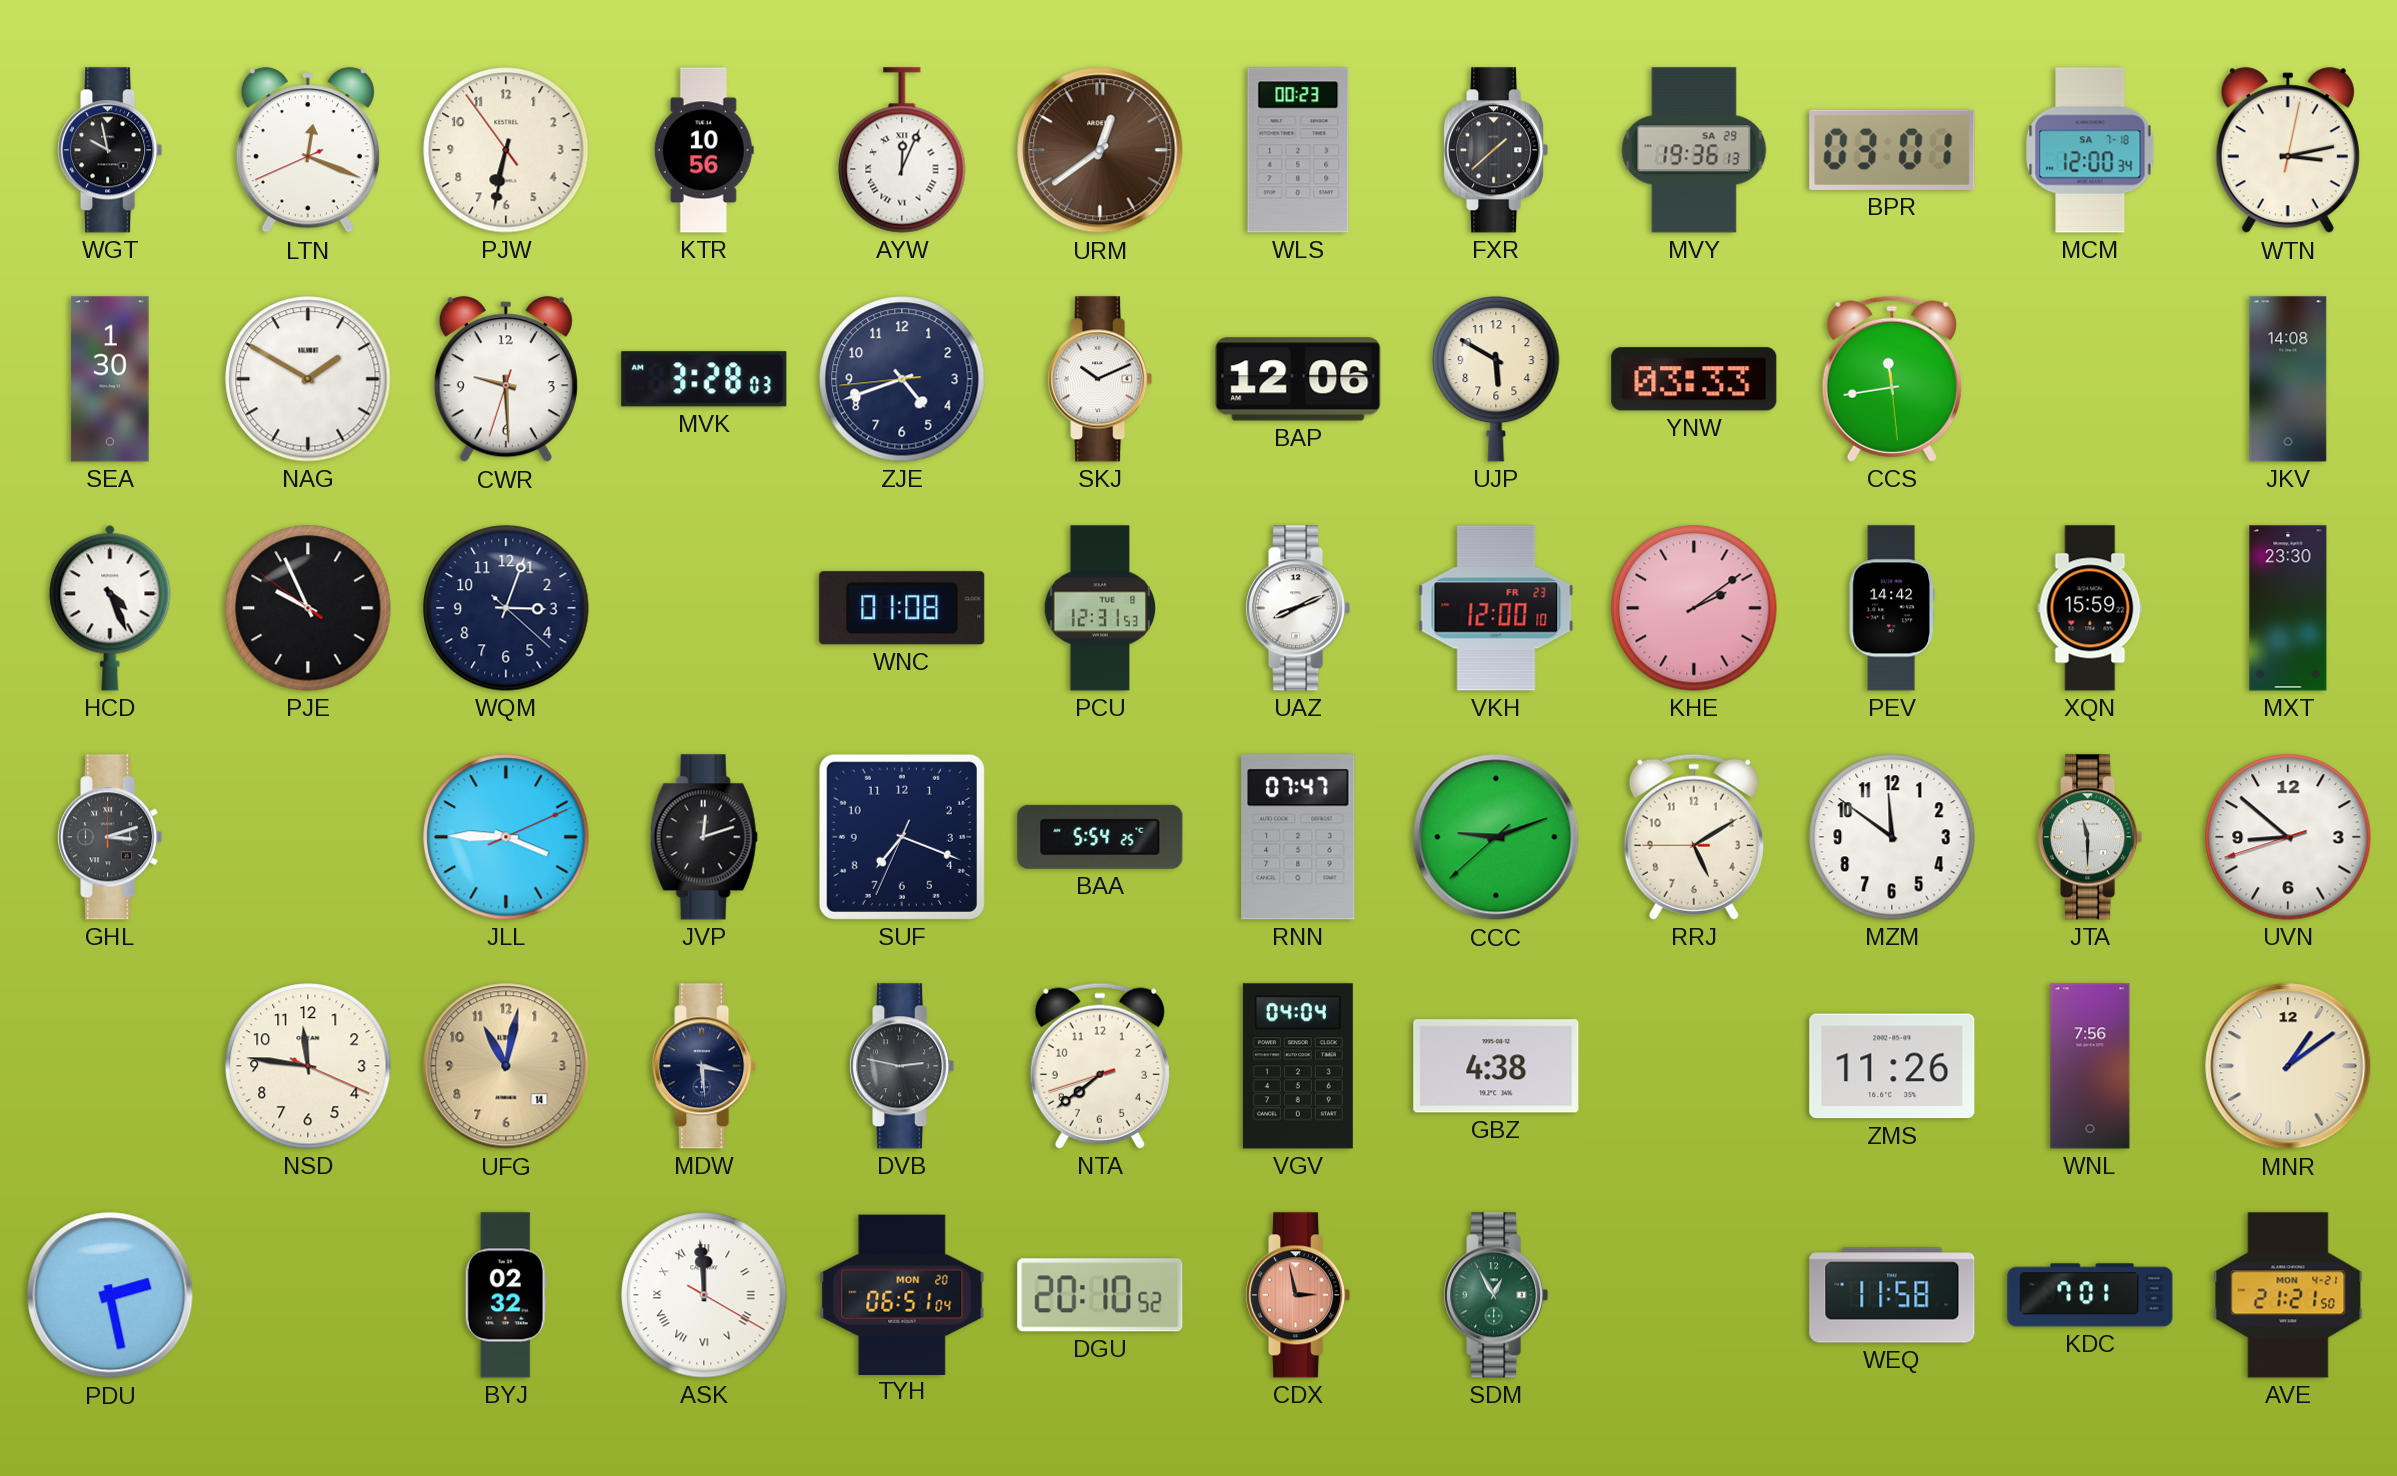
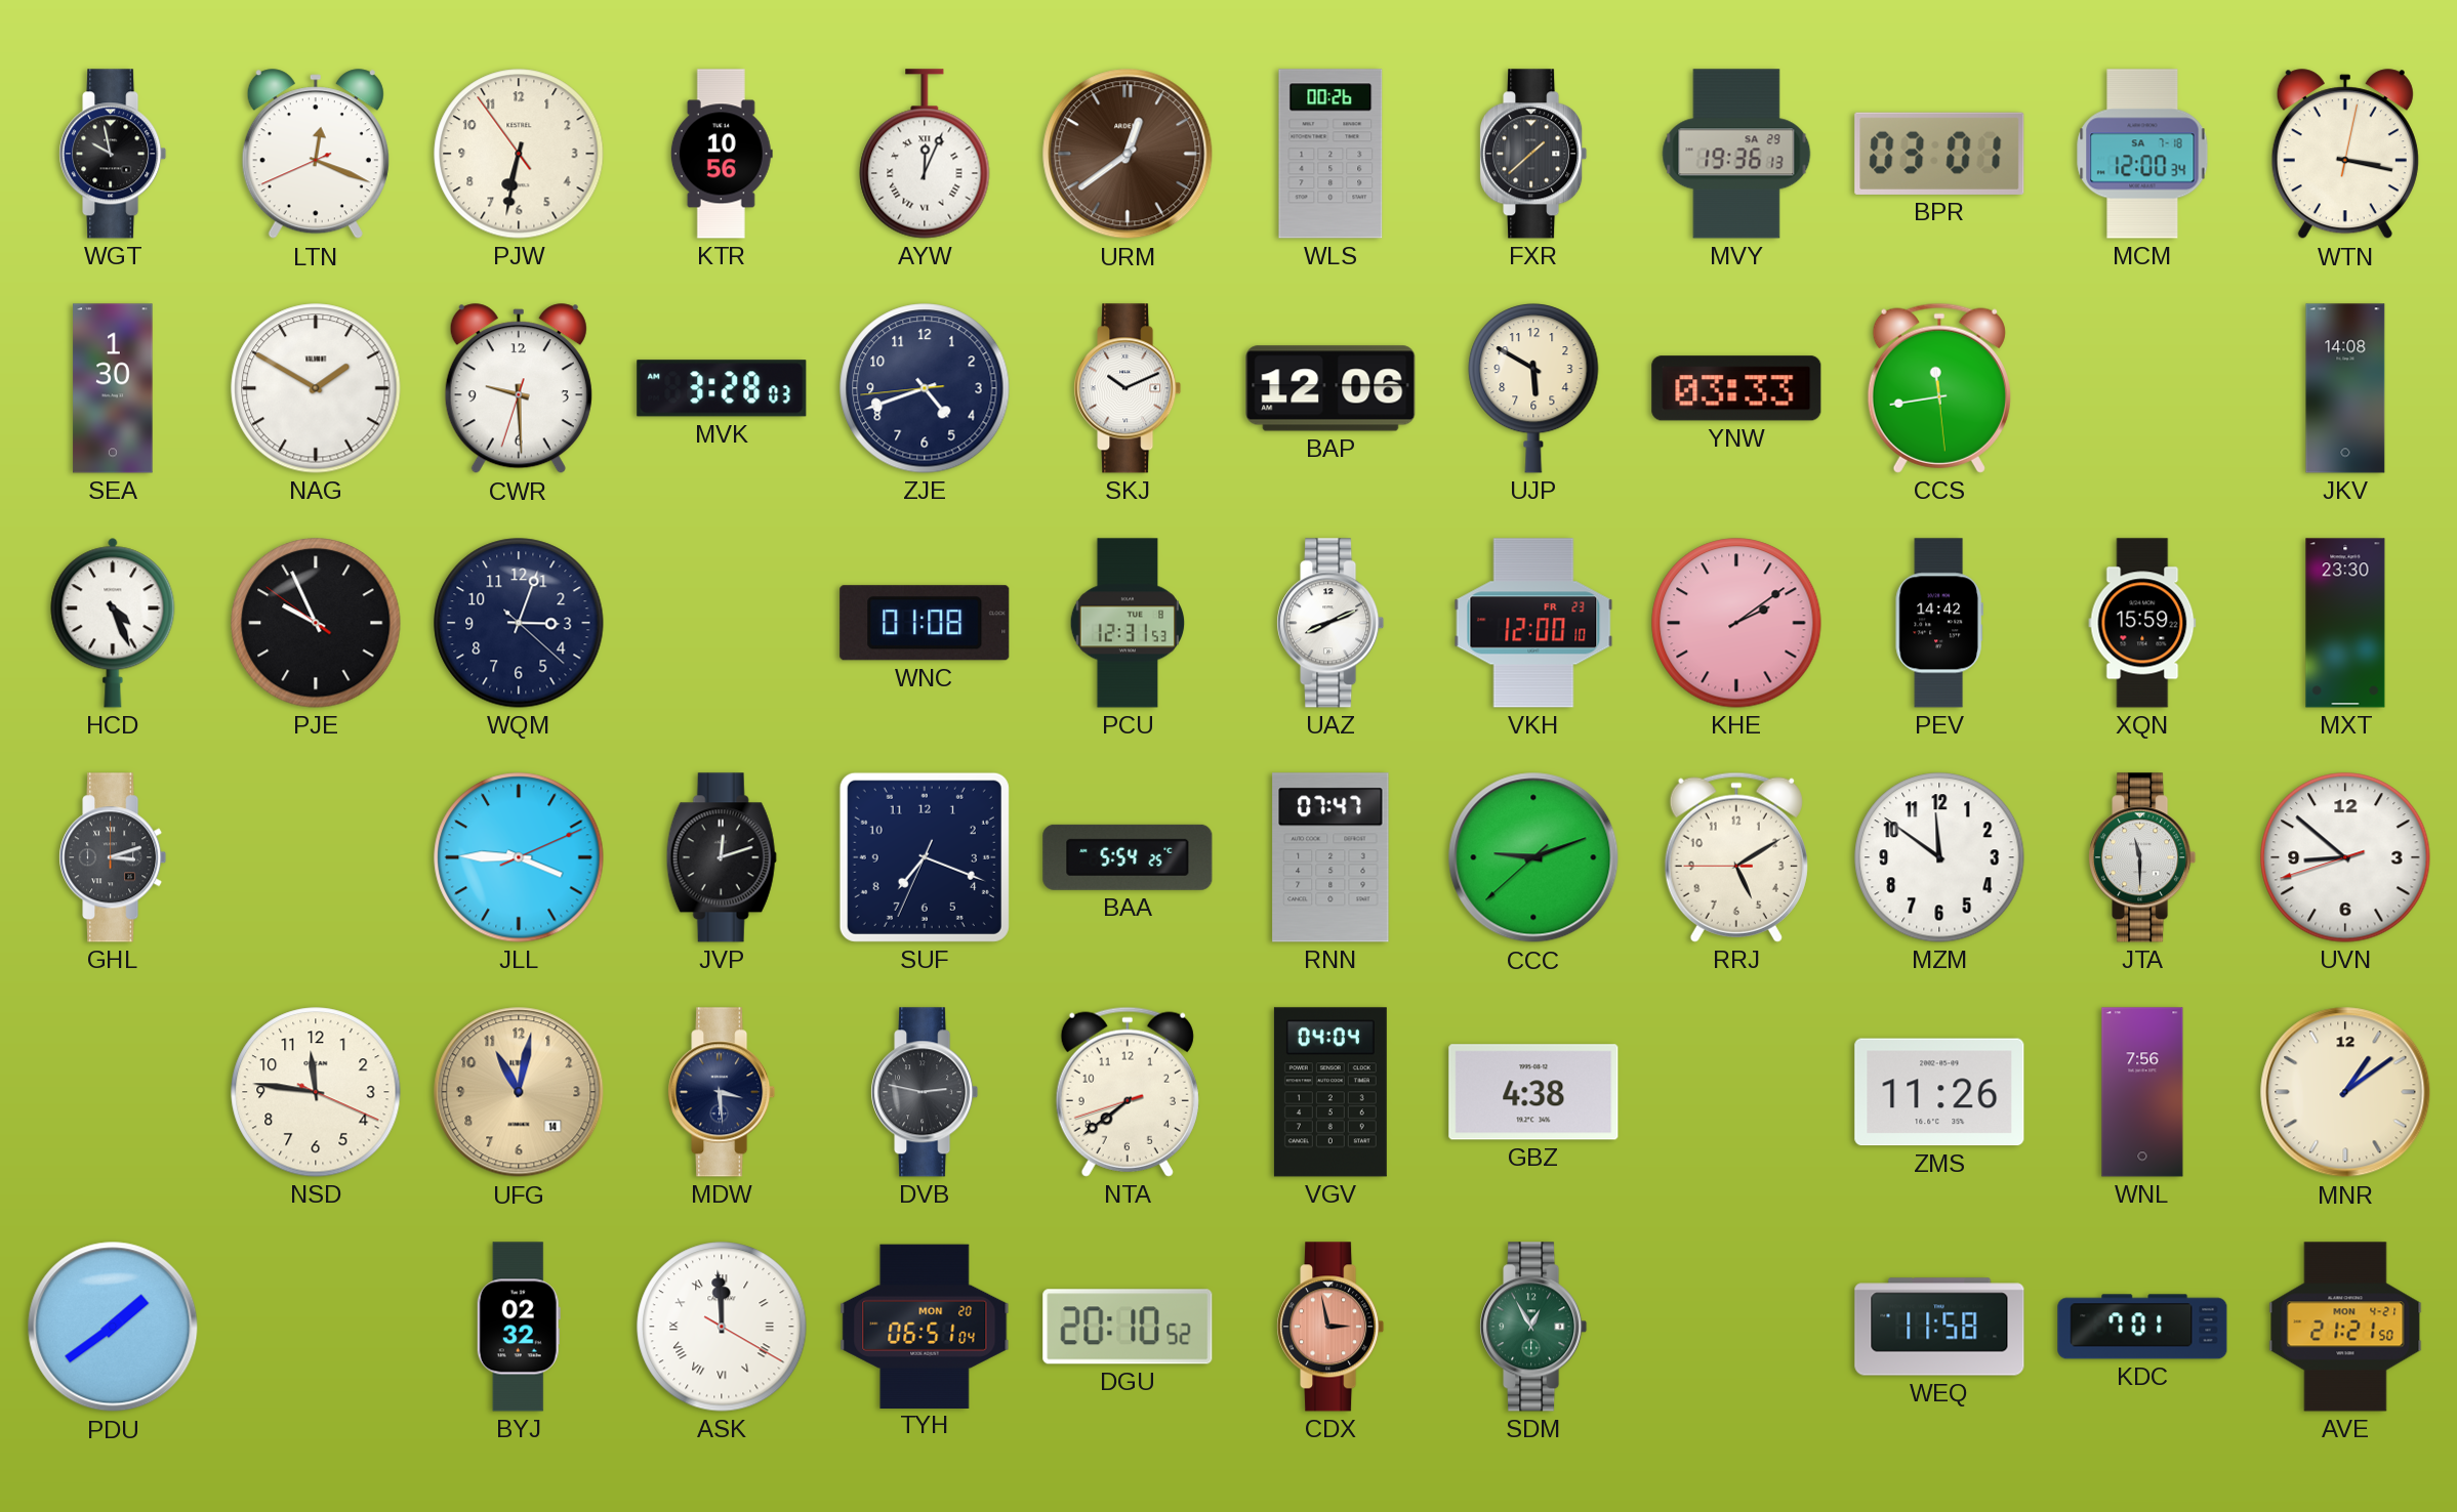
WLS: 00:23 -> 00:26 (1330, 154)
WTN: 3:13 -> 3:17 (2345, 155)
PDU: 2:28 -> 1:39 (113, 1327)
